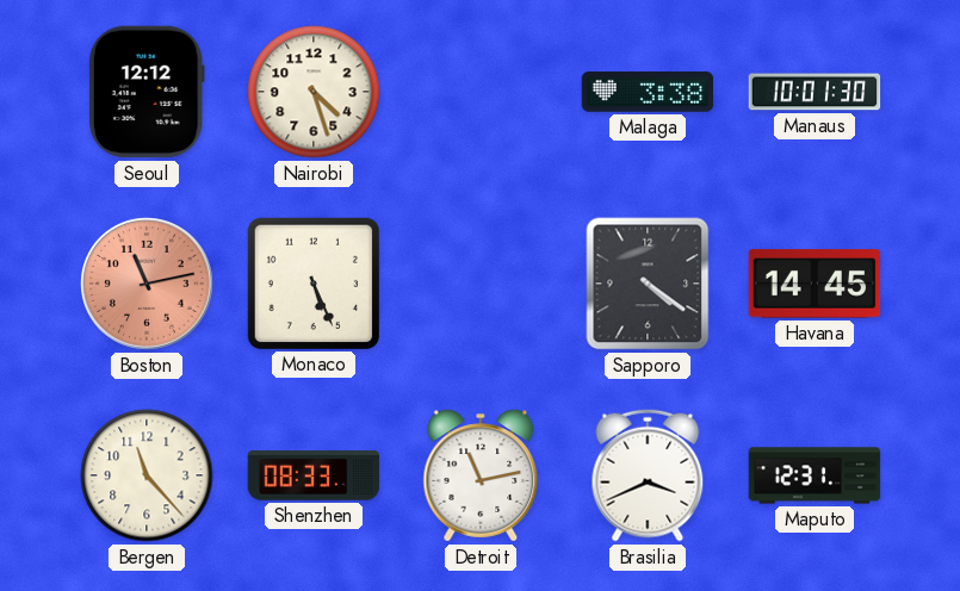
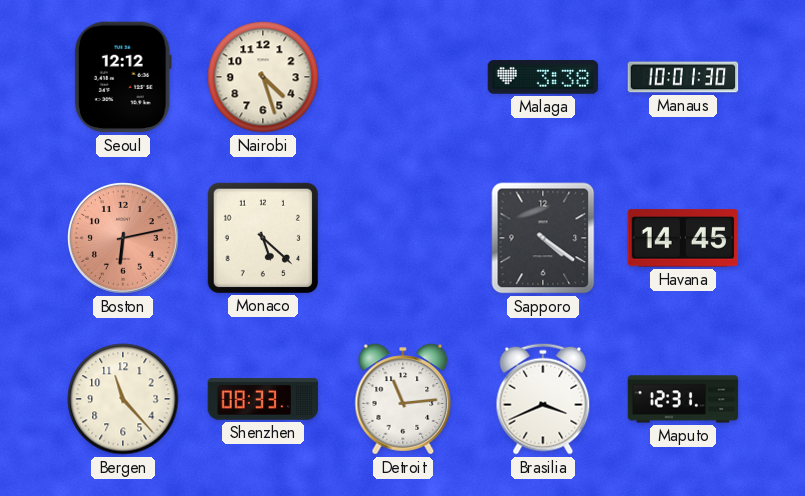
Boston: 11:13 -> 6:13 (124, 239)
Monaco: 5:26 -> 5:22 (262, 237)
Detroit: 11:13 -> 11:14 (403, 399)
